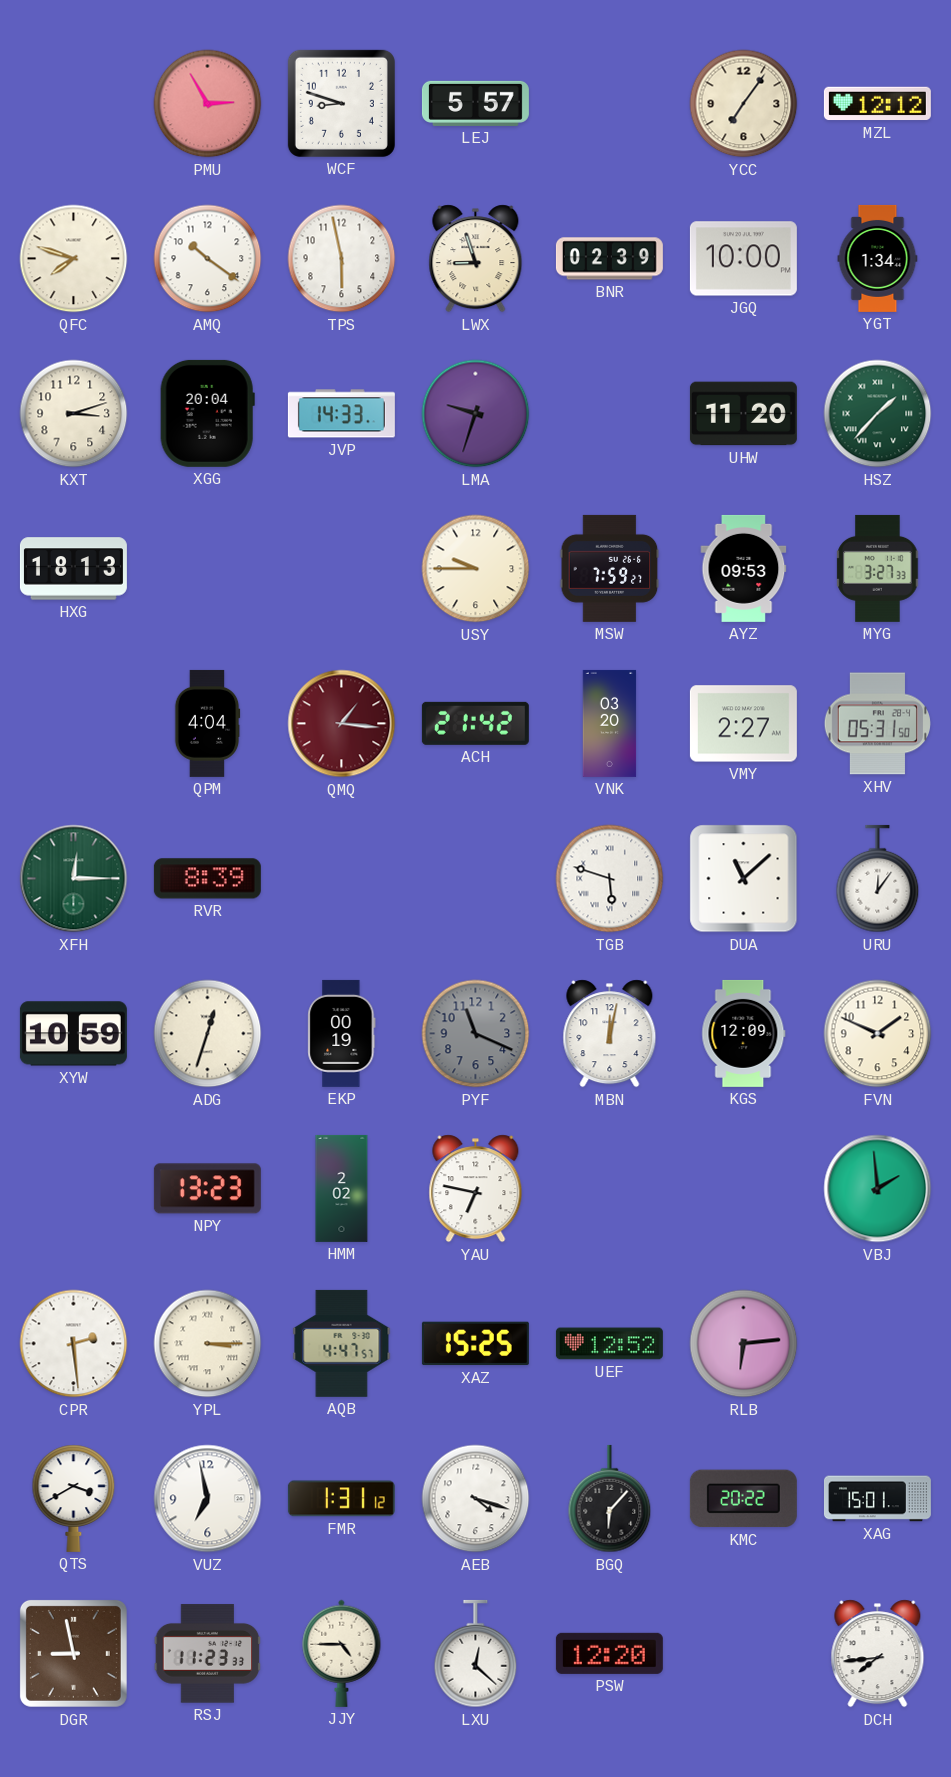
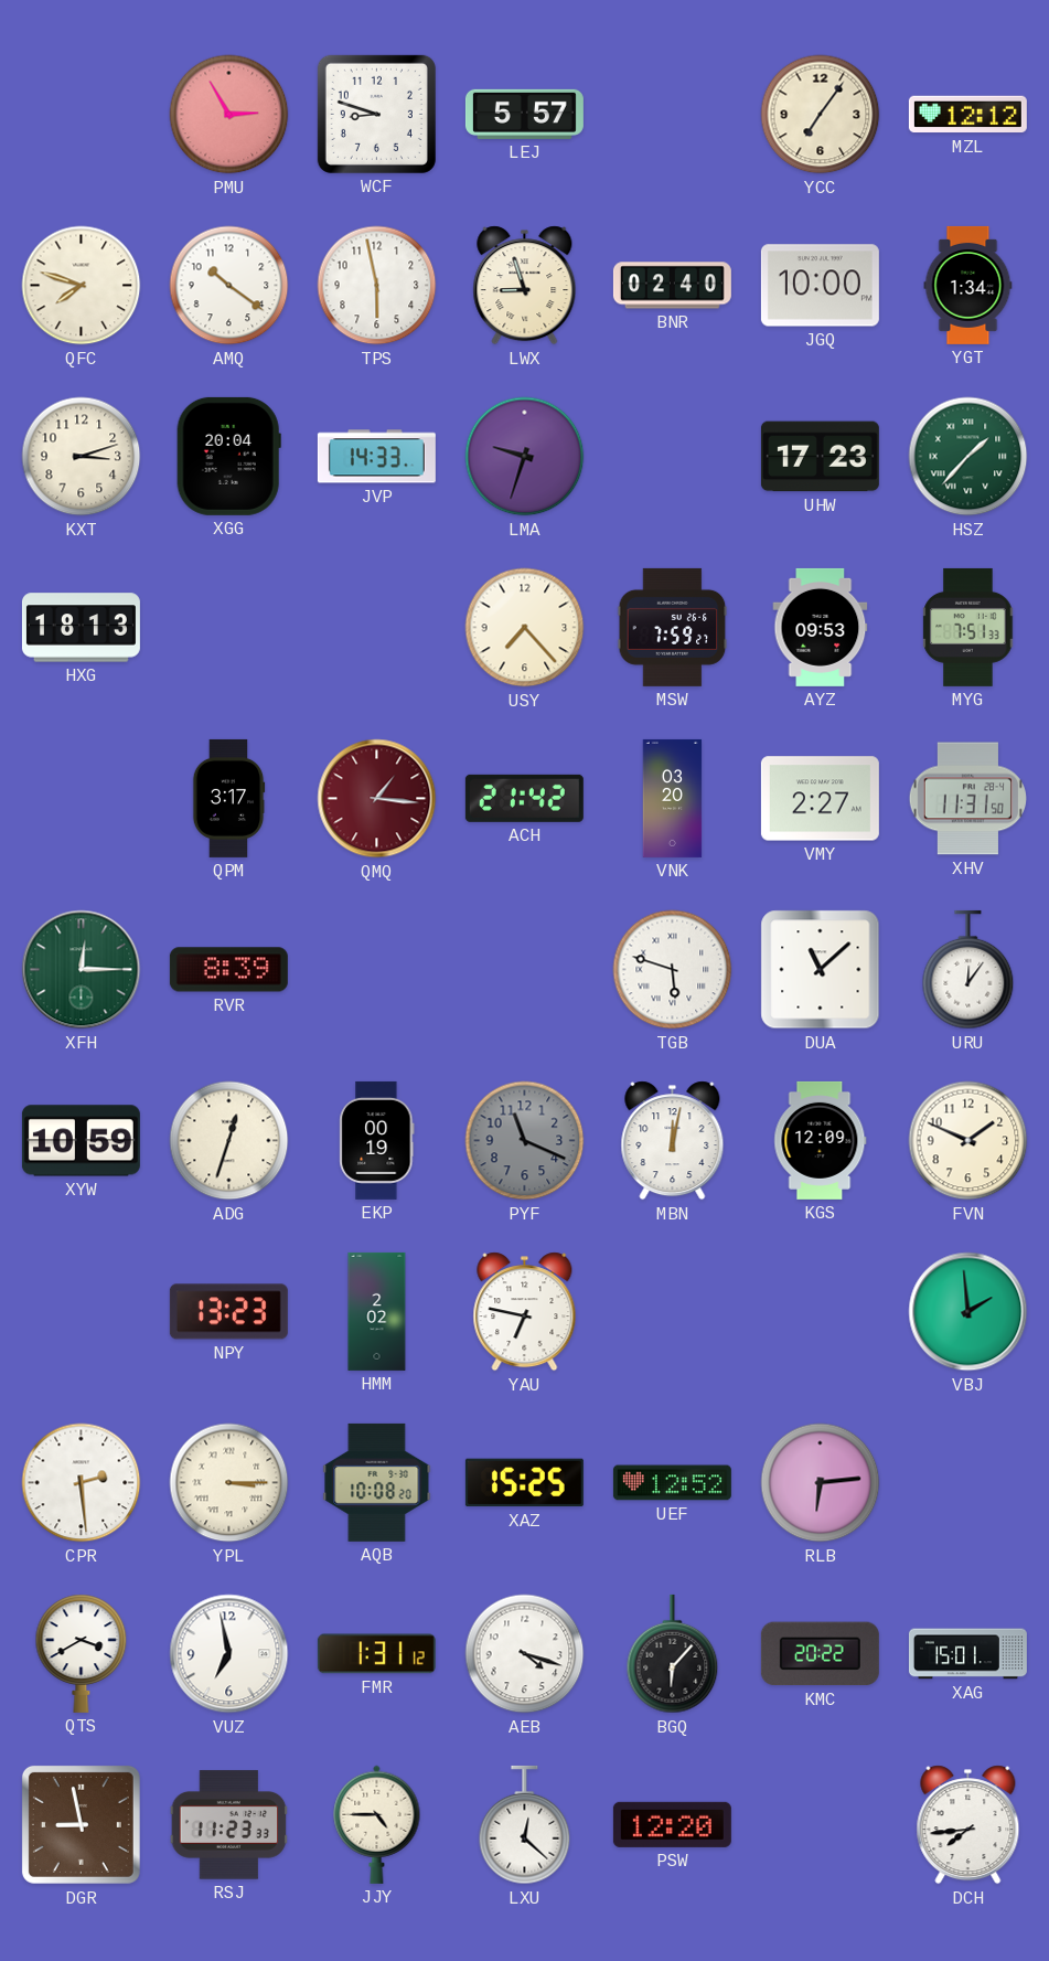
BNR: 02:39 -> 02:40 (672, 286)
UHW: 11:20 -> 17:23 (820, 457)
USY: 9:45 -> 7:23 (525, 628)
MYG: 3:27 -> 7:51 (968, 627)
QPM: 4:04 -> 3:17 (228, 798)
XHV: 05:31 -> 11:31 (967, 799)
AQB: 4:47 -> 10:08 (377, 1482)
